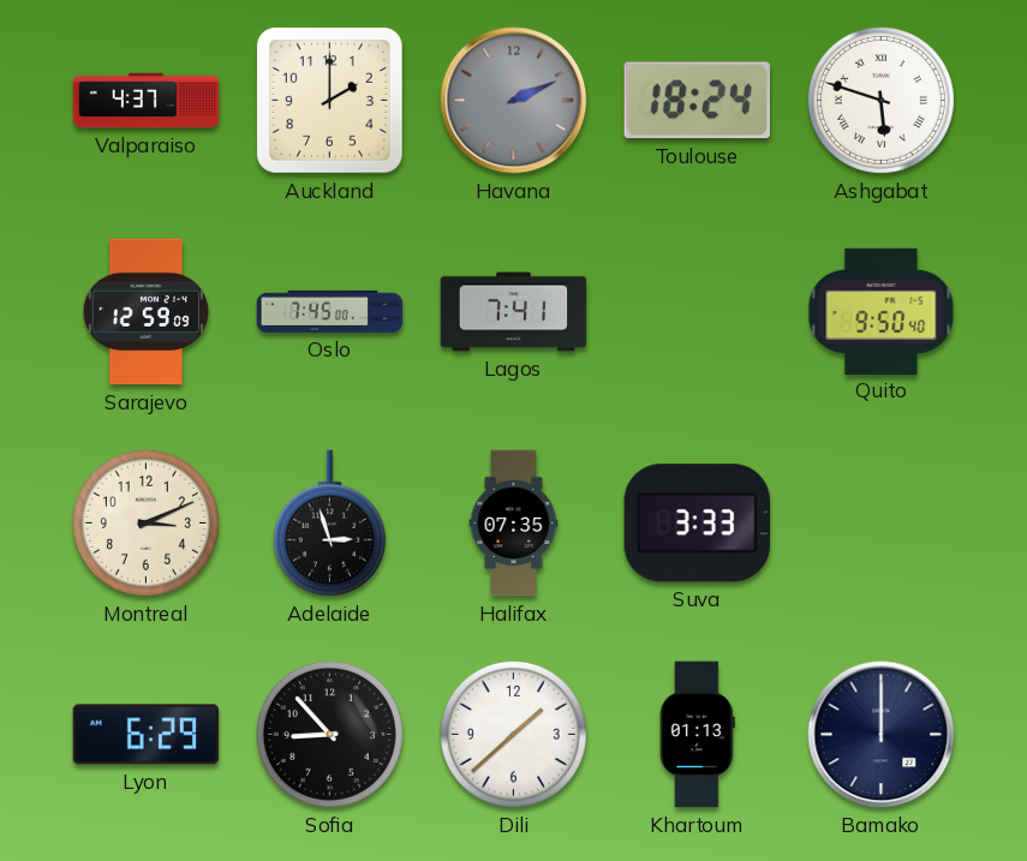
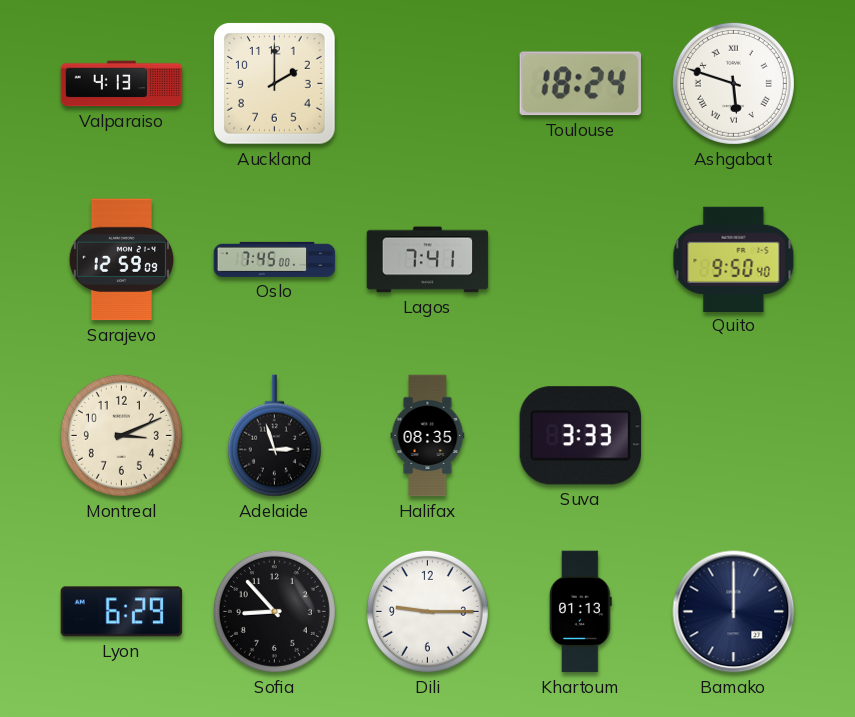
Valparaiso: 4:37 -> 4:13 (122, 84)
Havana: 2:11 -> none (514, 101)
Halifax: 07:35 -> 08:35 (428, 436)
Dili: 1:38 -> 9:15 (427, 611)
